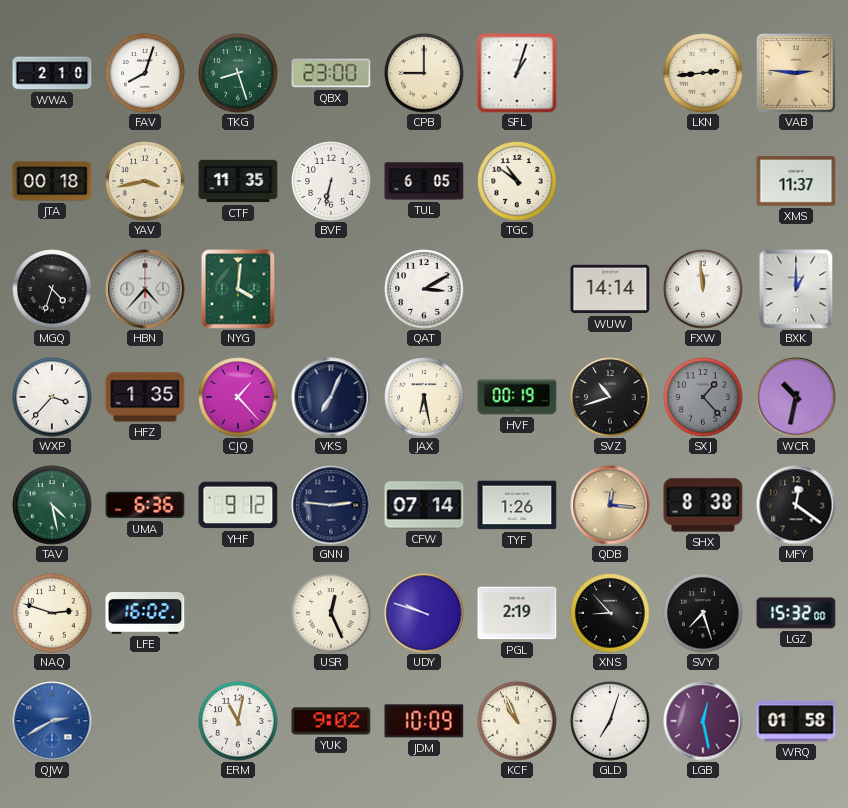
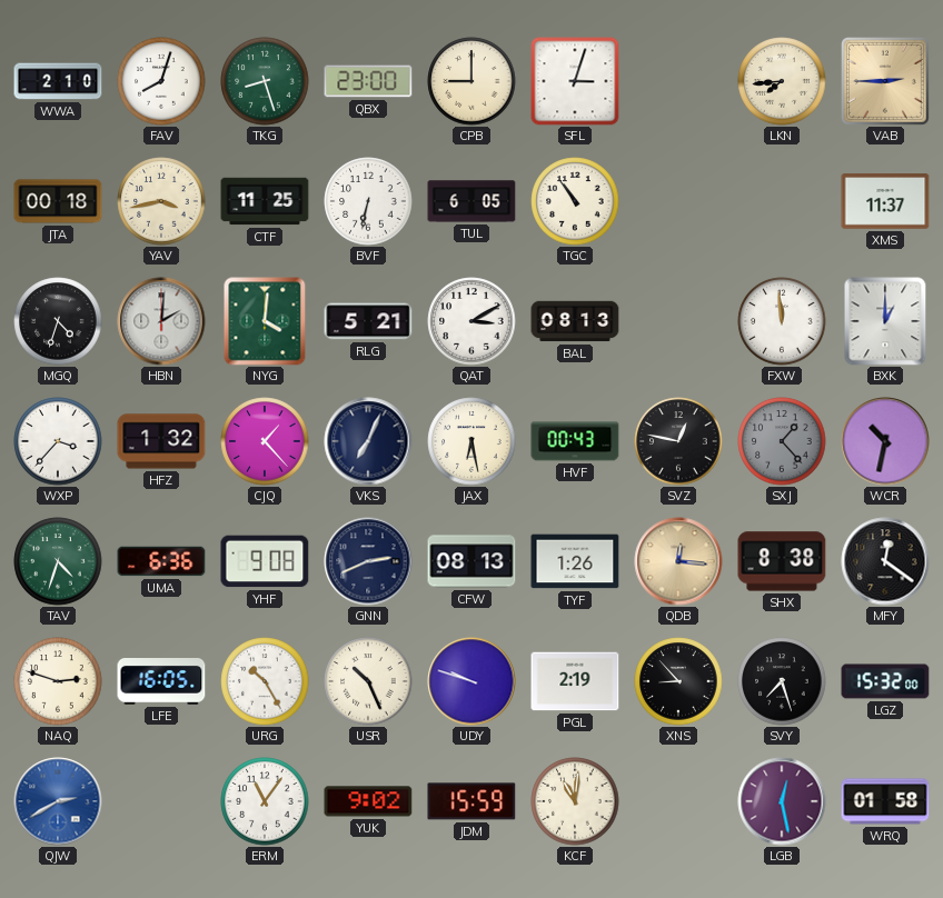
SFL: 1:03 -> 3:03 (575, 81)
LKN: 2:44 -> 7:44 (782, 81)
VAB: 2:46 -> 2:45 (885, 81)
CTF: 11:35 -> 11:25 (265, 201)
TGC: 10:51 -> 10:54 (575, 201)
HBN: 4:37 -> 2:01 (161, 321)
RLG: none -> 5:21 (368, 321)
BAL: none -> 08:13 (575, 321)
WUW: 14:14 -> none (610, 289)
HFZ: 1:35 -> 1:32 (161, 441)
HVF: 00:19 -> 00:43 (575, 441)
SVZ: 10:42 -> 12:47 (678, 441)
TAV: 4:28 -> 4:33 (58, 561)
YHF: 9:12 -> 9:08 (265, 561)
GNN: 2:46 -> 2:41 (368, 561)
CFW: 07:14 -> 08:13 (471, 561)
LFE: 16:02 -> 16:05 (161, 682)
URG: none -> 10:25 (265, 681)
USR: 12:26 -> 10:26 (368, 681)
ERM: 11:02 -> 11:06 (265, 801)
JDM: 10:09 -> 15:59 (471, 801)
KCF: 10:56 -> 11:01 (575, 801)
GLD: 7:03 -> none (610, 721)
